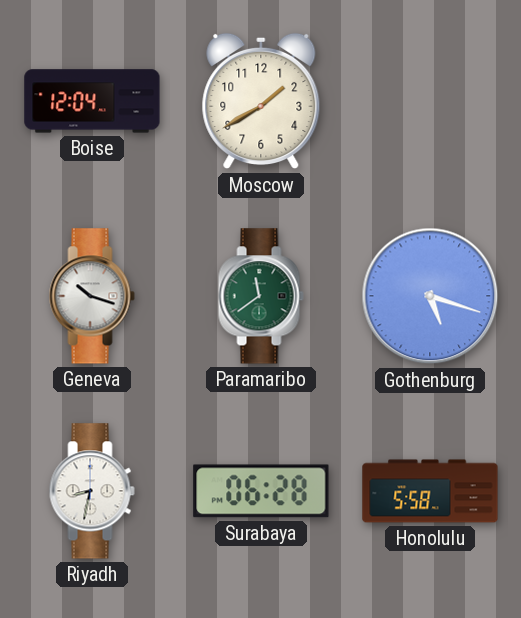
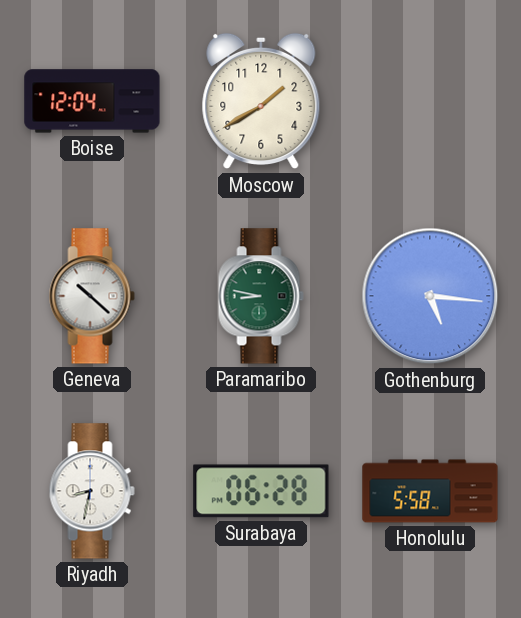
Geneva: 10:18 -> 10:22 (92, 296)
Paramaribo: 11:39 -> 8:47 (261, 296)
Gothenburg: 5:18 -> 5:16 (430, 296)
